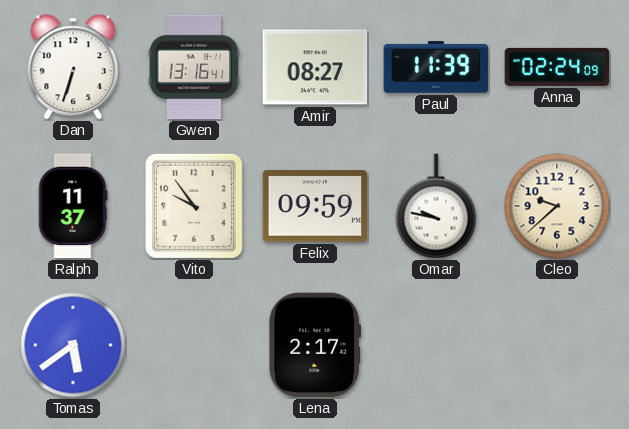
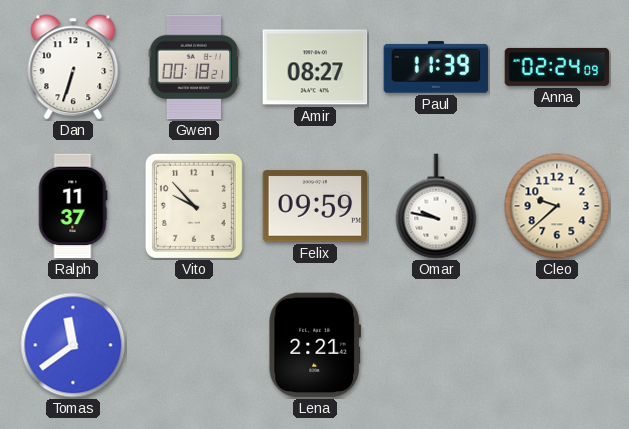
Gwen: 13:16 -> 00:18 (194, 67)
Vito: 9:54 -> 9:53 (194, 206)
Tomas: 5:39 -> 11:39 (73, 345)
Lena: 2:17 -> 2:21 (314, 345)
